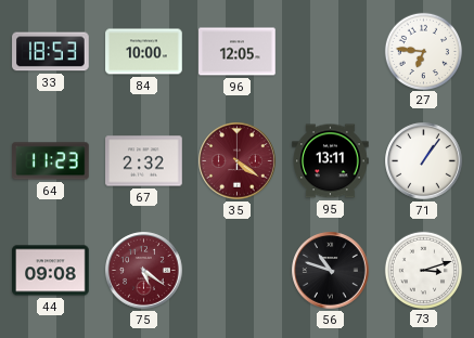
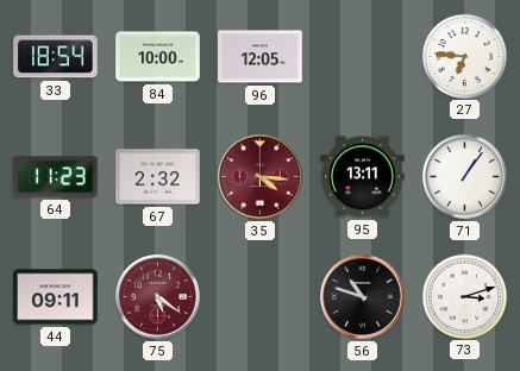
33: 18:53 -> 18:54 (56, 57)
35: 4:21 -> 4:16 (261, 177)
44: 09:08 -> 09:11 (56, 297)
